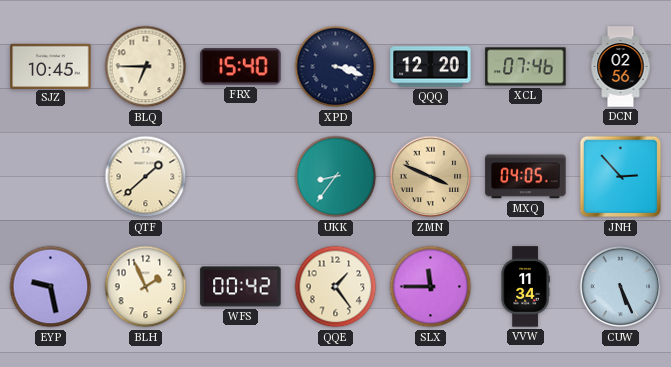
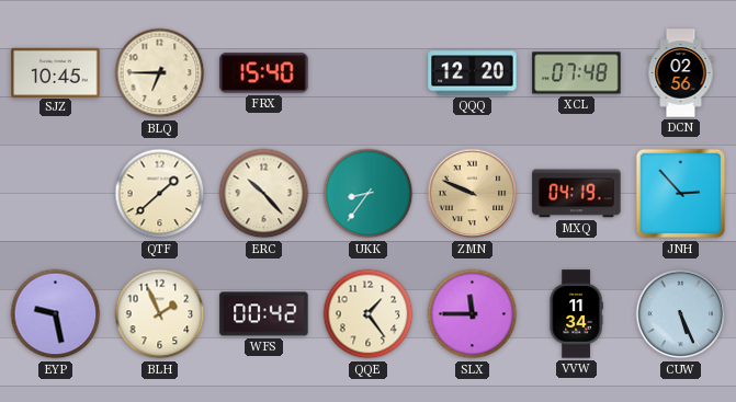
XPD: 3:18 -> none (336, 67)
XCL: 07:46 -> 07:48 (577, 73)
ERC: none -> 10:23 (264, 194)
ZMN: 3:49 -> 9:49 (473, 194)
MXQ: 04:05 -> 04:19 (577, 194)
